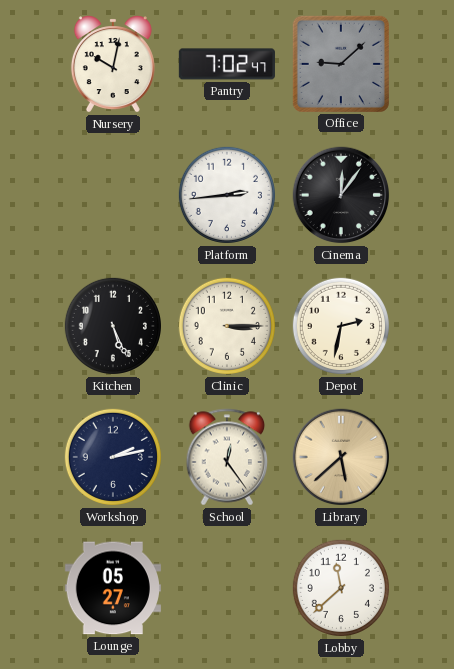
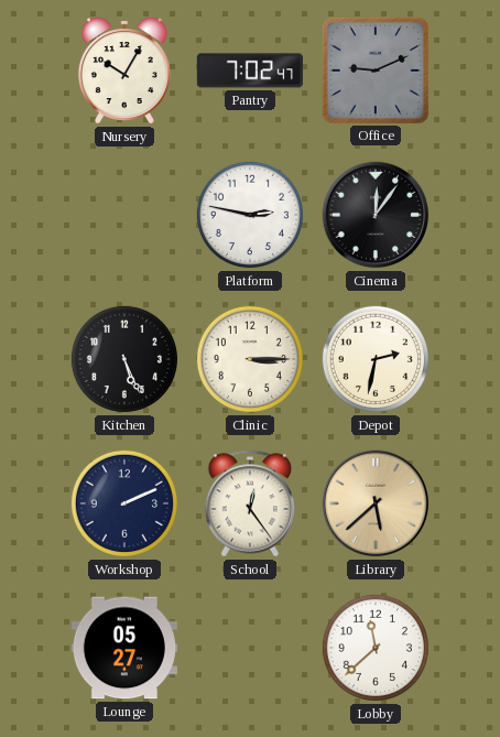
Nursery: 10:02 -> 10:05 (124, 71)
Office: 9:08 -> 9:11 (376, 71)
Platform: 2:44 -> 2:47 (250, 215)
Workshop: 2:13 -> 2:11 (124, 503)
